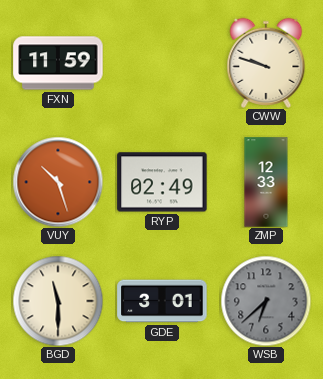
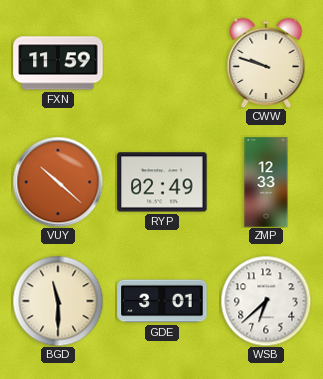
VUY: 10:27 -> 10:22 (58, 182)
WSB dial: grey -> white (266, 301)
